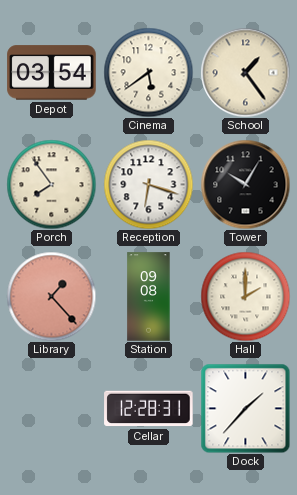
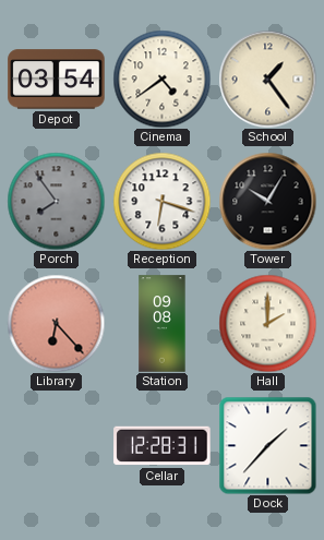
Cinema: 5:39 -> 4:39 (161, 79)
Porch dial: cream -> grey (56, 201)
Library: 1:23 -> 6:23 (56, 323)
